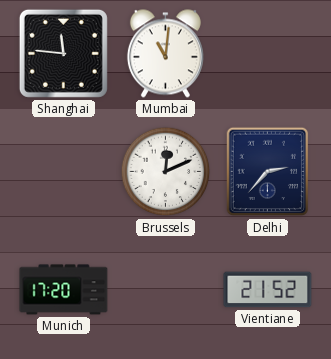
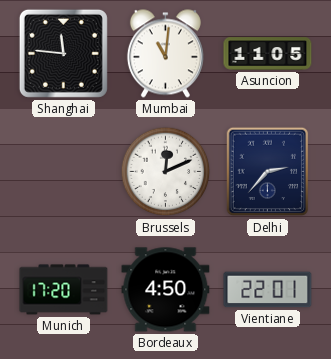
Asuncion: none -> 11:05 (268, 54)
Bordeaux: none -> 4:50 (166, 290)
Vientiane: 21:52 -> 22:01 (268, 290)
